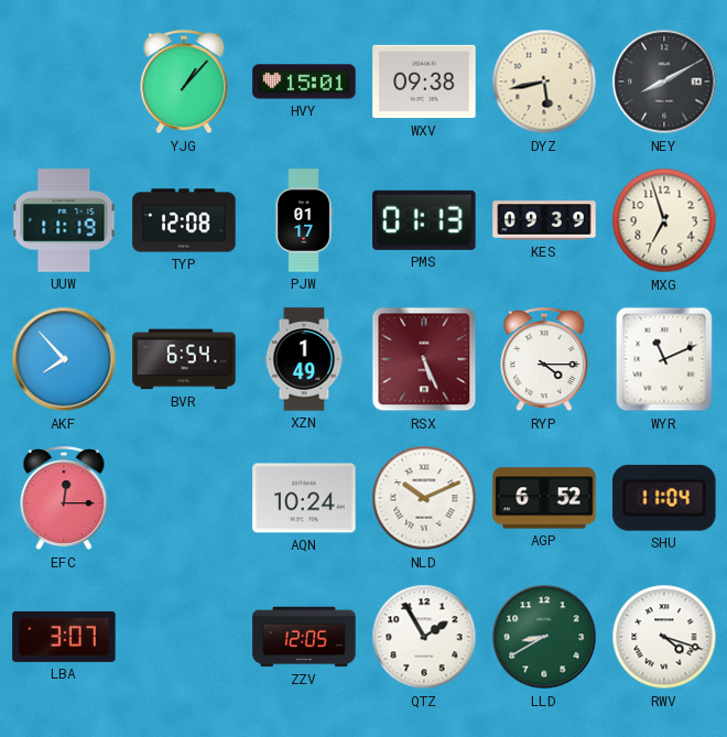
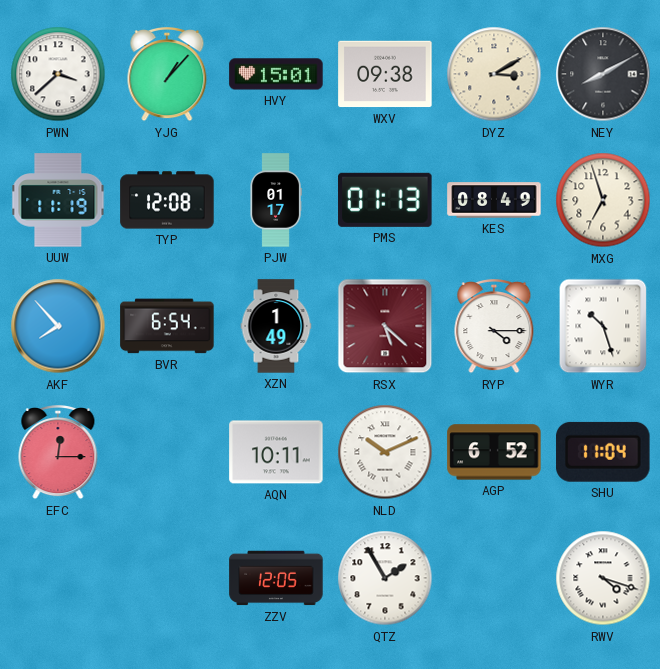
PWN: none -> 3:38 (58, 74)
DYZ: 5:43 -> 3:10 (494, 74)
KES: 09:39 -> 08:49 (494, 200)
RSX: 5:26 -> 5:22 (385, 326)
WYR: 11:11 -> 10:27 (603, 326)
AQN: 10:24 -> 10:11 (276, 452)
LBA: 3:07 -> none (64, 637)
LLD: 8:40 -> none (544, 637)
